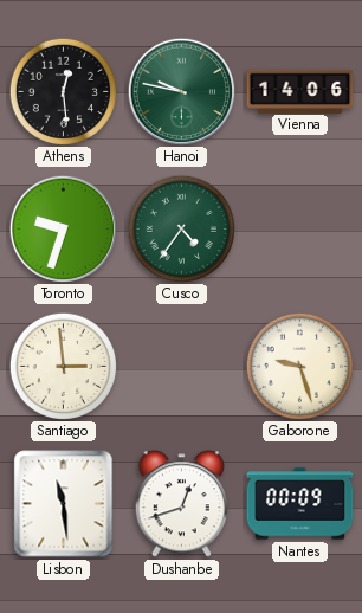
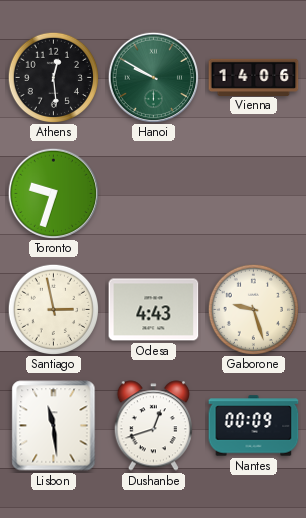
Hanoi: 9:47 -> 9:50 (153, 77)
Cusco: 4:36 -> none (181, 228)
Santiago: 2:59 -> 2:58 (53, 309)
Odesa: none -> 4:43 (154, 310)
